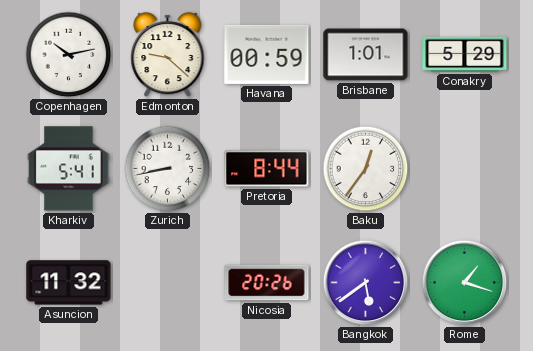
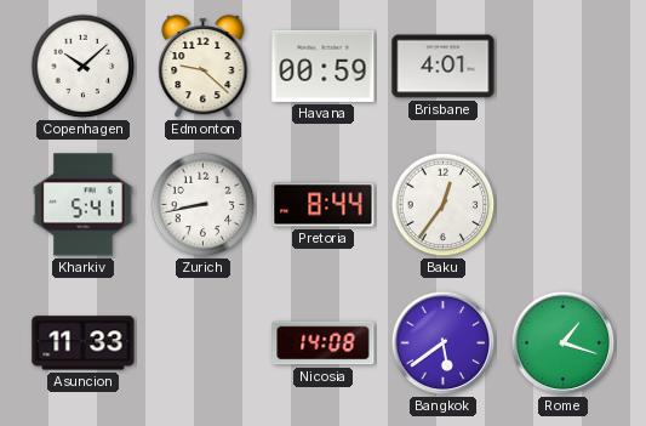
Copenhagen: 10:13 -> 10:08 (84, 67)
Brisbane: 1:01 -> 4:01 (444, 67)
Conakry: 5:29 -> none (465, 54)
Asuncion: 11:32 -> 11:33 (84, 343)
Nicosia: 20:26 -> 14:08 (324, 343)
